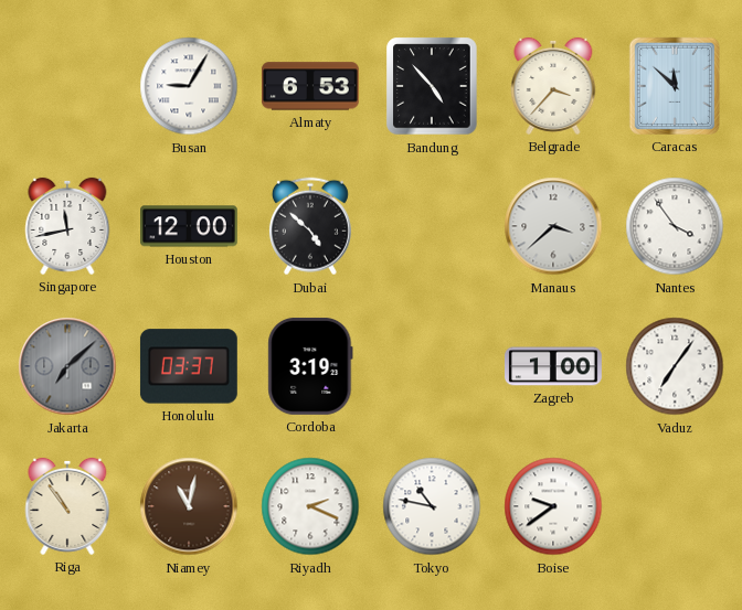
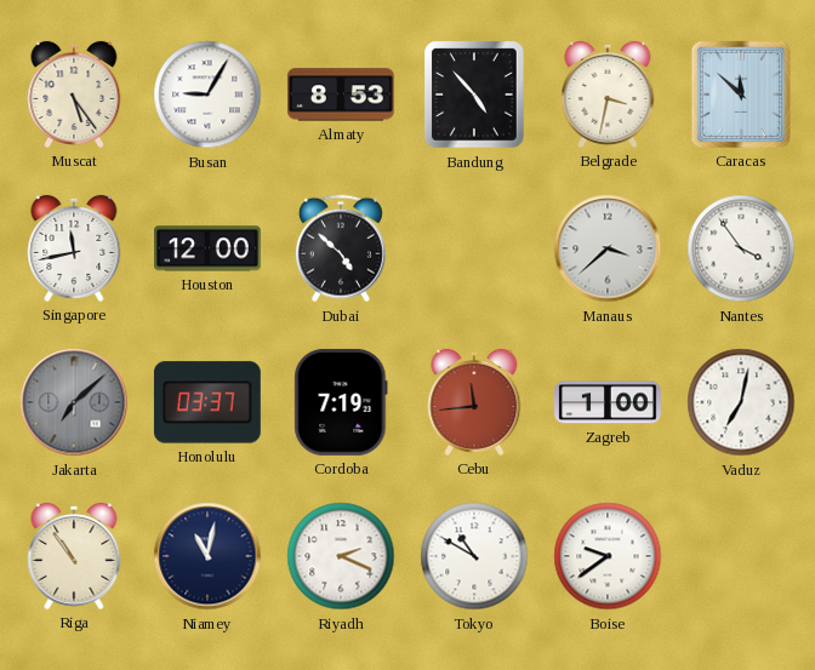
Muscat: none -> 5:24 (74, 95)
Almaty: 6:53 -> 8:53 (341, 95)
Belgrade: 3:37 -> 3:32 (608, 95)
Cordoba: 3:19 -> 7:19 (341, 402)
Cebu: none -> 11:44 (474, 402)
Vaduz: 7:06 -> 7:02 (741, 402)
Niamey dial: brown -> navy (207, 556)
Tokyo: 10:47 -> 10:50 (474, 556)
